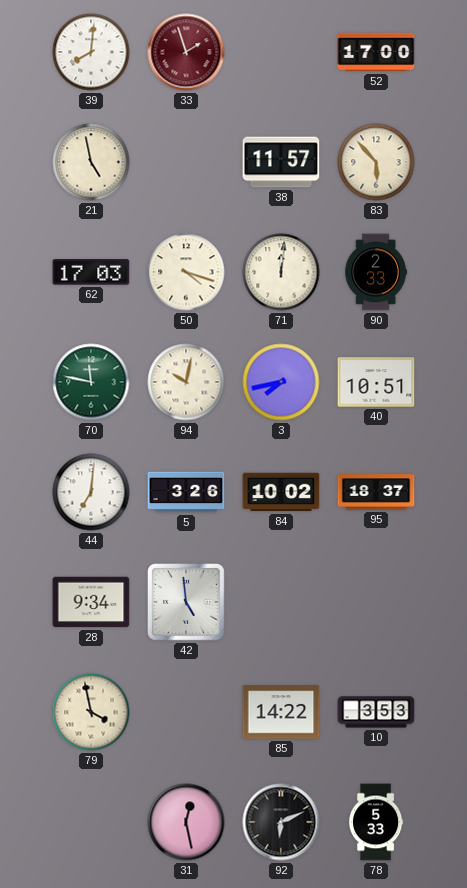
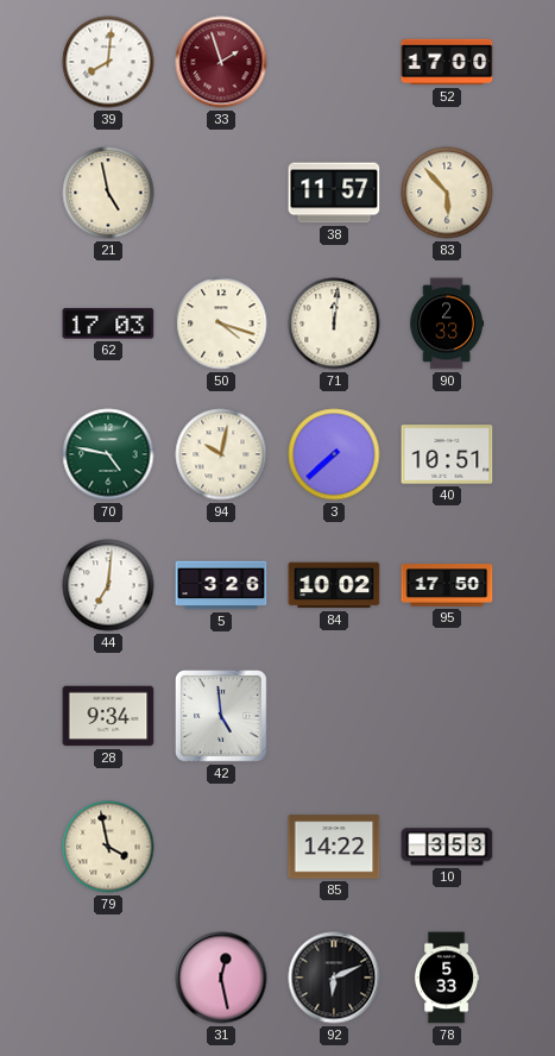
70: 11:47 -> 4:47 (108, 454)
3: 7:43 -> 7:38 (334, 454)
95: 18:37 -> 17:50 (447, 585)
